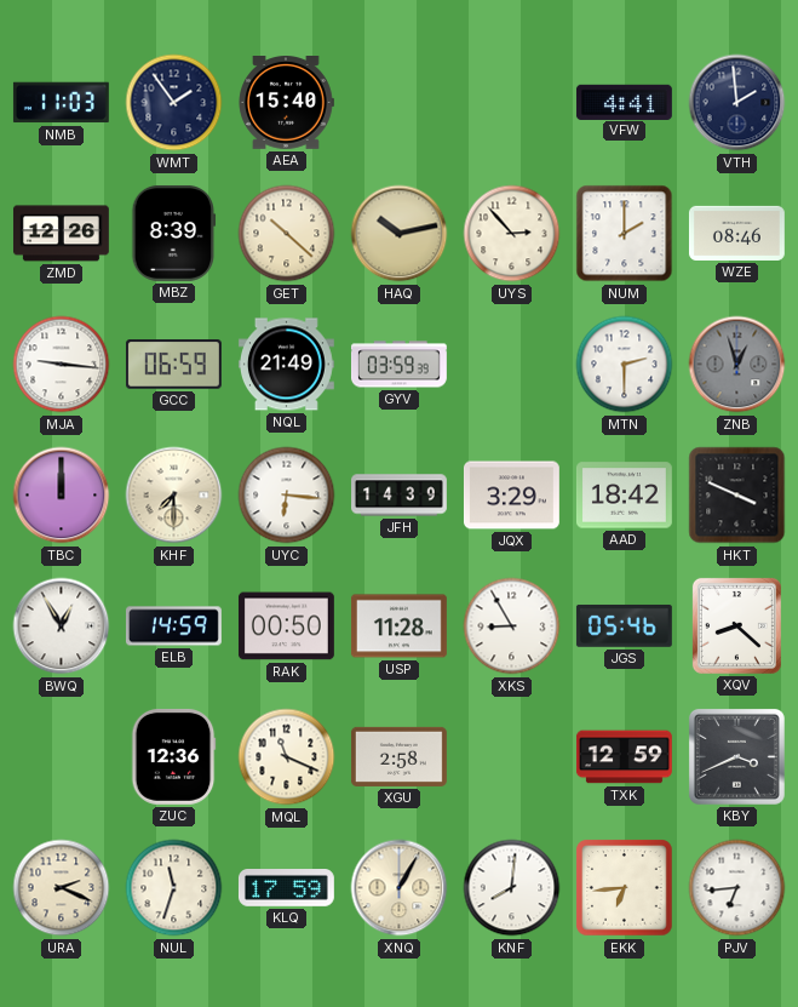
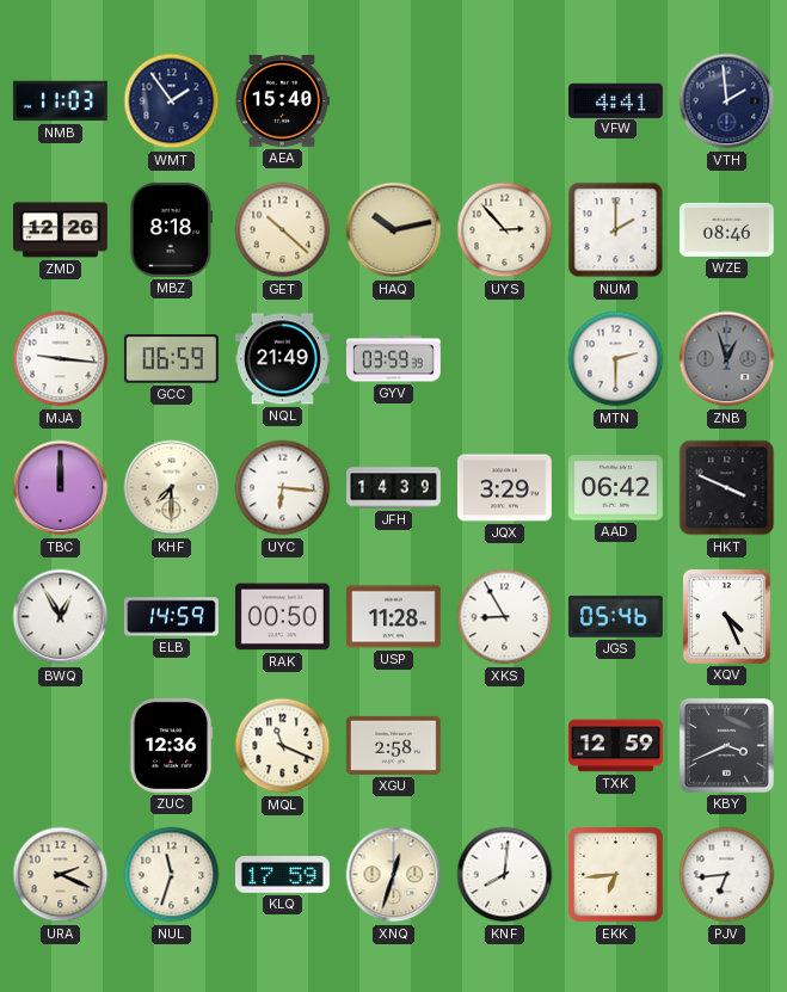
MBZ: 8:39 -> 8:18 (172, 229)
AAD: 18:42 -> 06:42 (615, 488)
XQV: 8:22 -> 4:26 (726, 616)
XNQ: 1:05 -> 12:33 (394, 875)
